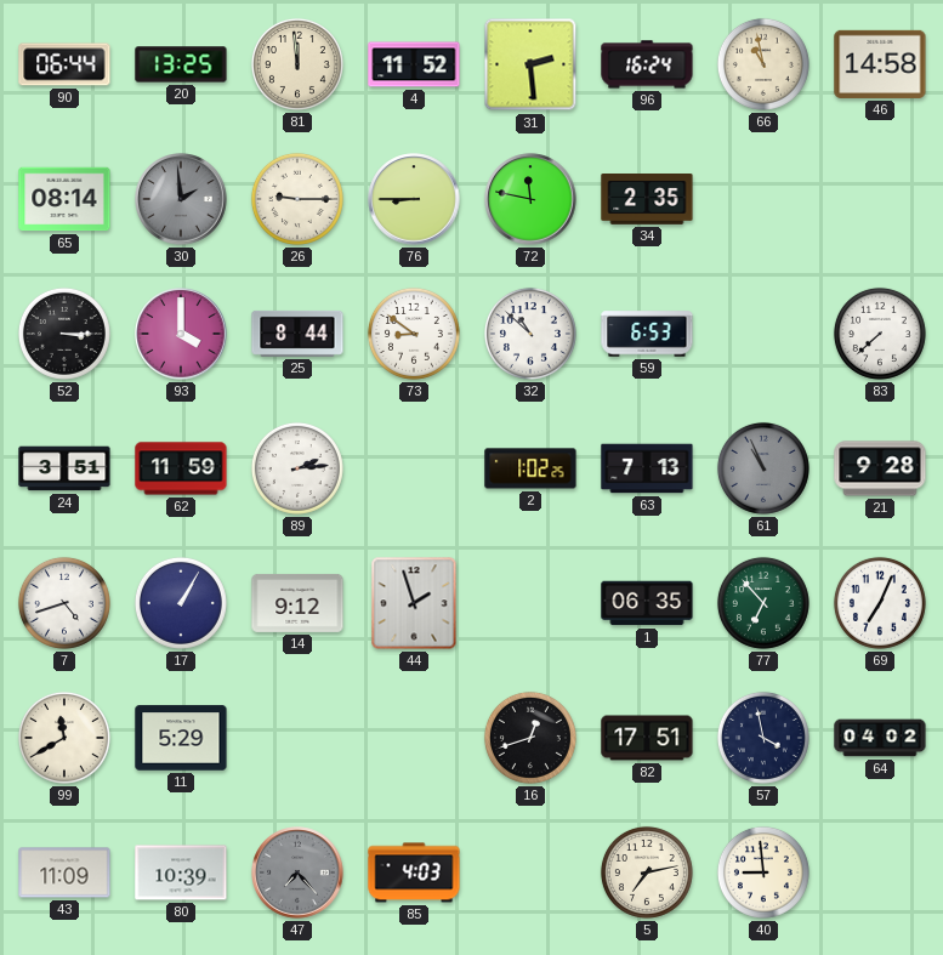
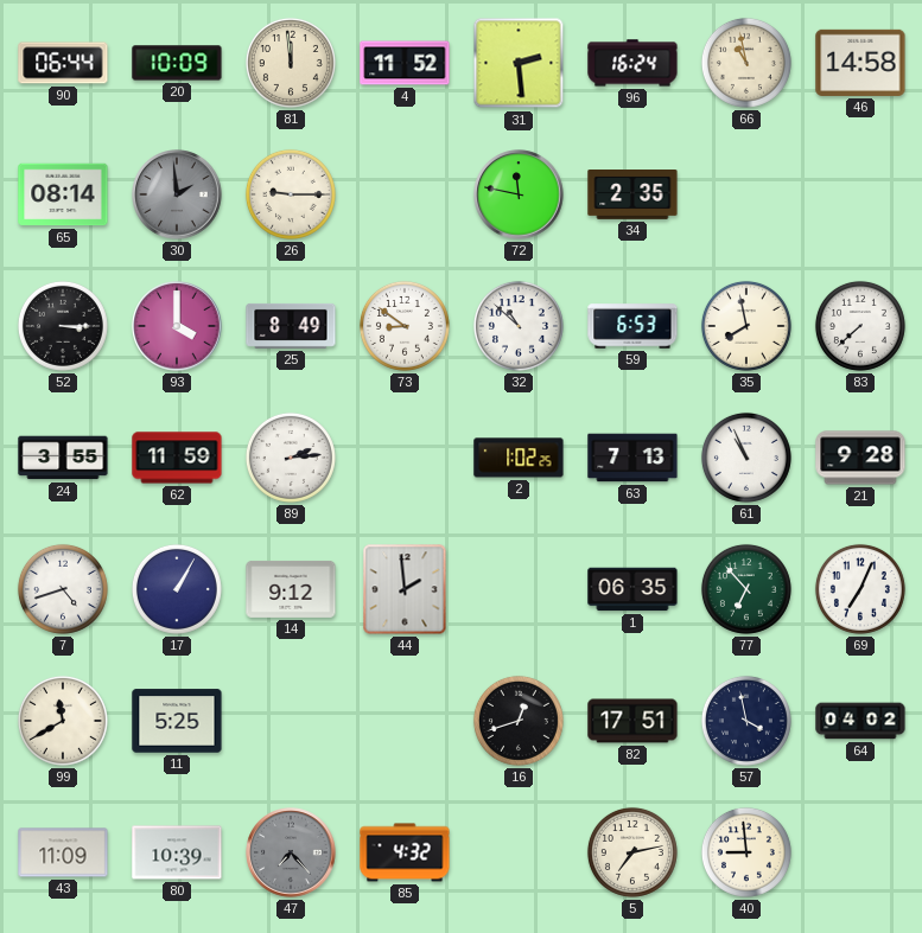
20: 13:25 -> 10:09 (177, 63)
76: 8:45 -> none (414, 199)
25: 8:44 -> 8:49 (291, 326)
35: none -> 7:58 (746, 326)
24: 3:51 -> 3:55 (63, 458)
61 dial: grey -> white (746, 458)
44: 1:57 -> 1:59 (405, 589)
11: 5:29 -> 5:25 (177, 721)
85: 4:03 -> 4:32 (405, 852)
